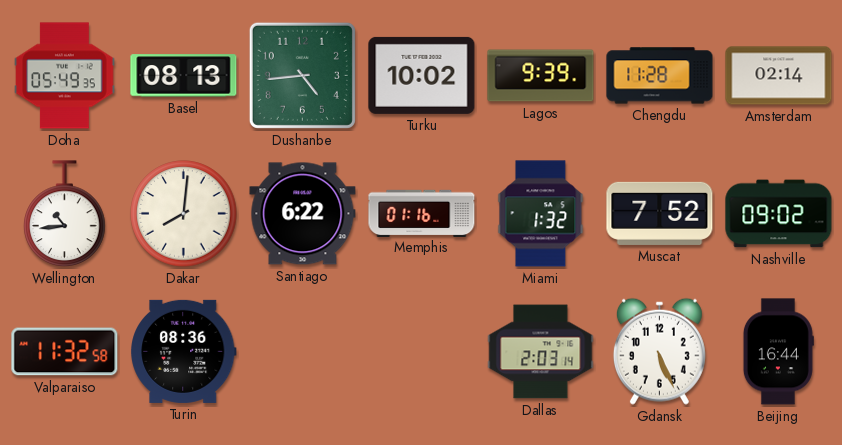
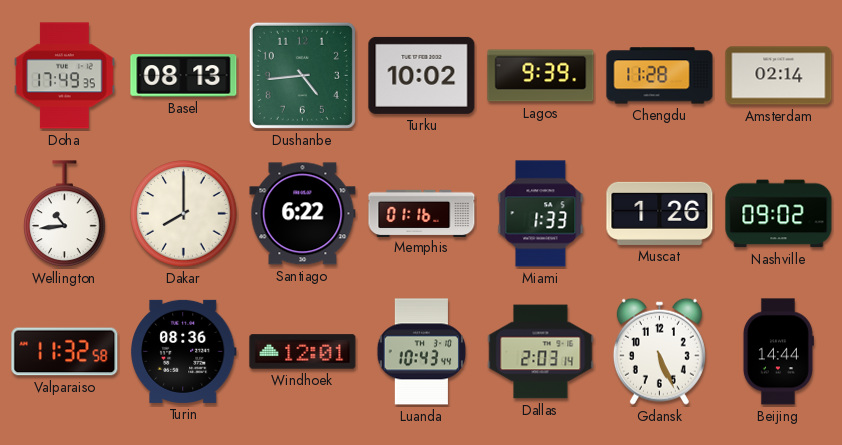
Doha: 05:49 -> 17:49 (65, 76)
Dakar: 8:01 -> 8:00 (184, 214)
Miami: 1:32 -> 1:33 (541, 214)
Muscat: 7:52 -> 1:26 (660, 213)
Windhoek: none -> 12:01 (303, 352)
Luanda: none -> 10:43 (422, 352)
Beijing: 16:44 -> 14:44 (778, 352)
